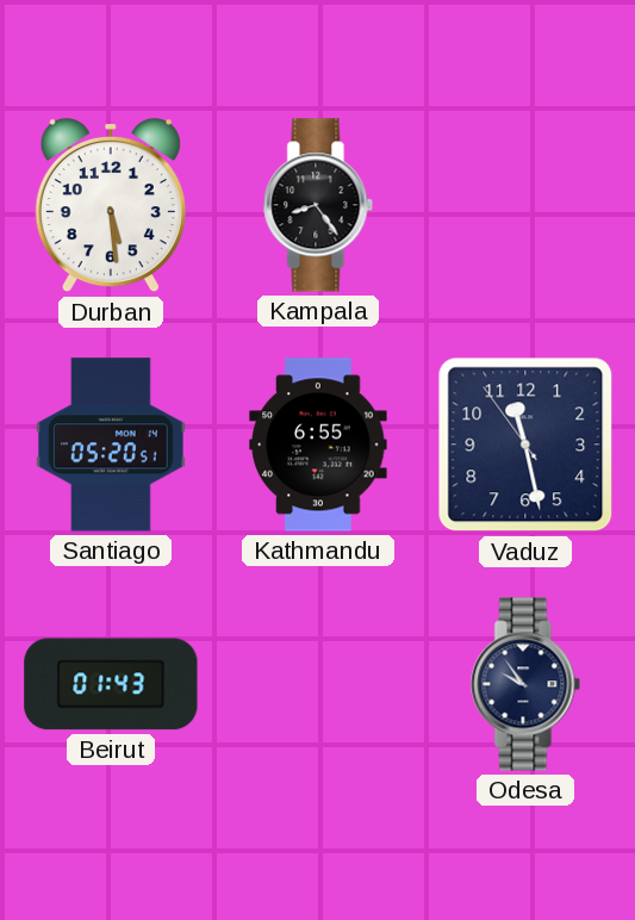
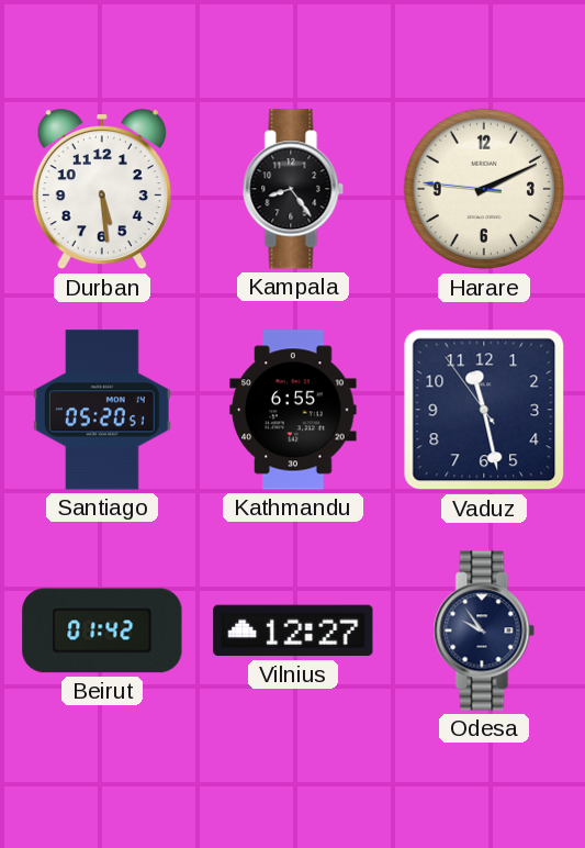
Harare: none -> 2:10 (484, 189)
Beirut: 01:43 -> 01:42 (102, 631)
Vilnius: none -> 12:27 (293, 631)
